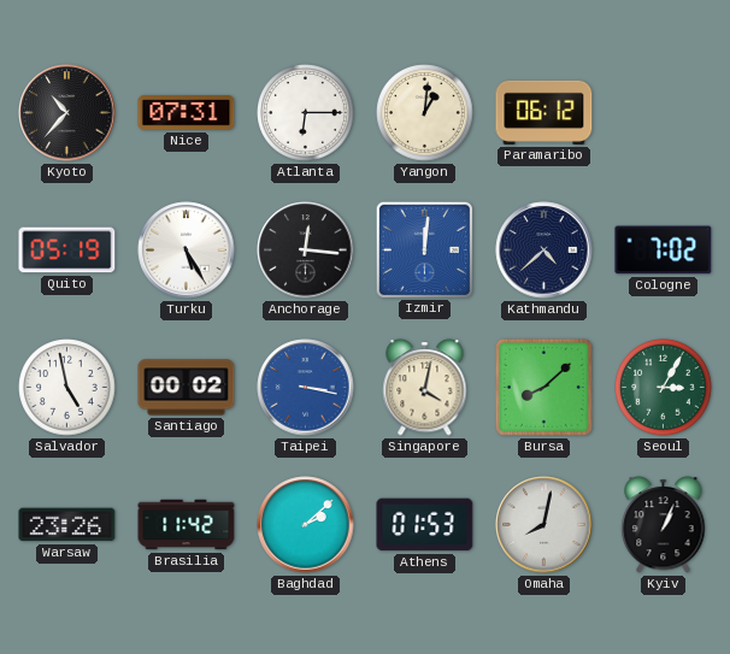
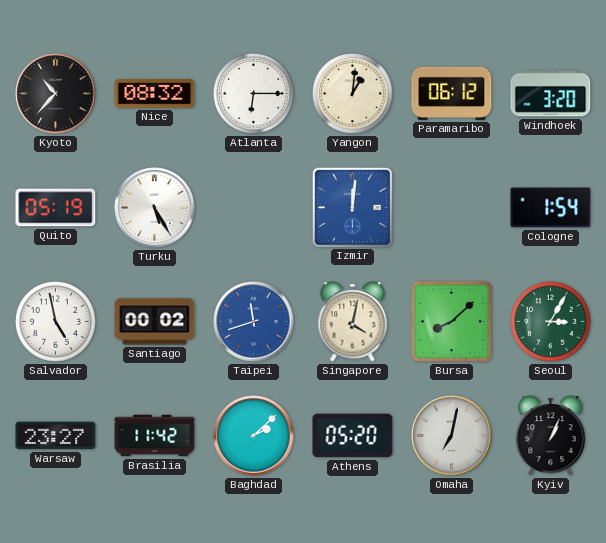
Nice: 07:31 -> 08:32 (155, 94)
Windhoek: none -> 3:20 (551, 94)
Anchorage: 12:16 -> none (306, 251)
Kathmandu: 4:38 -> none (544, 251)
Cologne: 7:02 -> 1:54 (551, 208)
Taipei: 3:17 -> 11:42 (254, 322)
Warsaw: 23:26 -> 23:27 (56, 436)
Athens: 01:53 -> 05:20 (353, 436)
Omaha: 8:02 -> 7:02 (452, 436)
